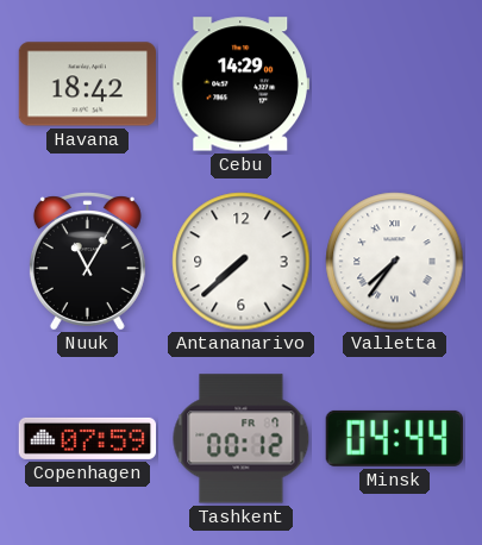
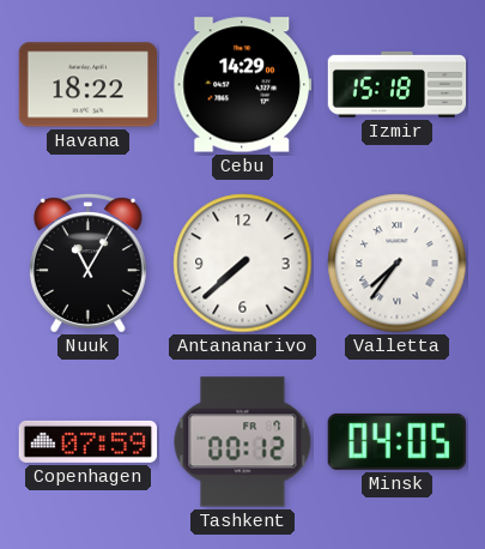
Havana: 18:42 -> 18:22 (89, 85)
Izmir: none -> 15:18 (398, 84)
Minsk: 04:44 -> 04:05 (396, 441)
